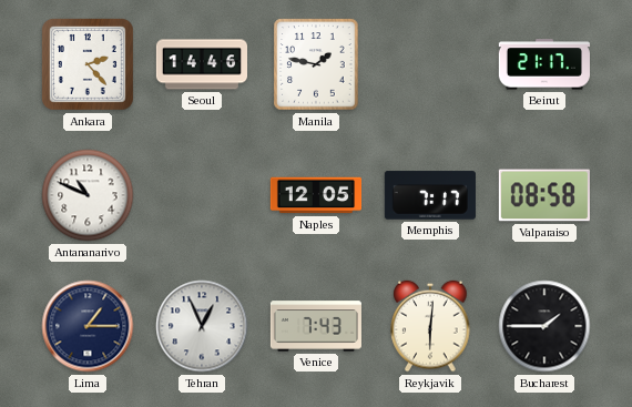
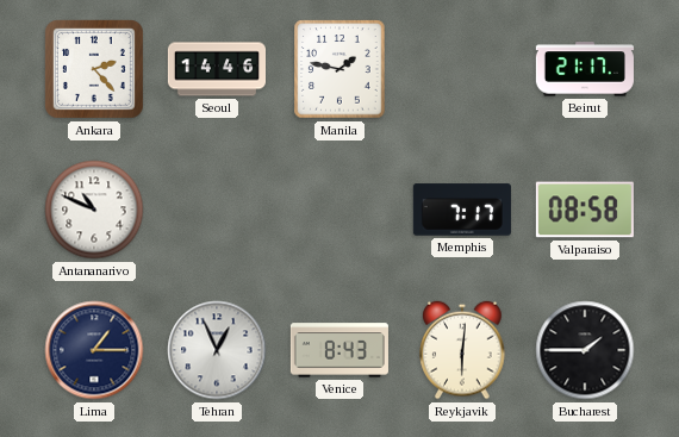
Naples: 12:05 -> none (315, 195)
Venice: 7:43 -> 8:43 (338, 350)
